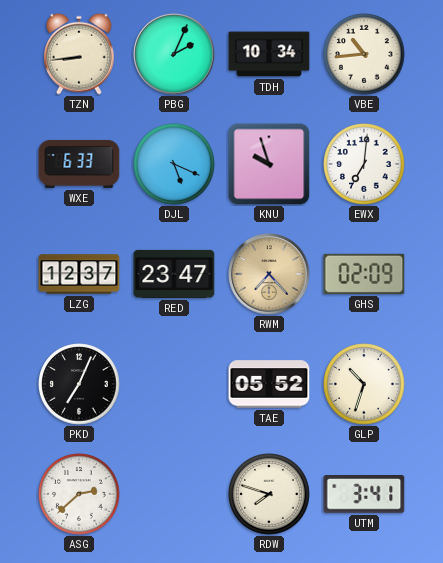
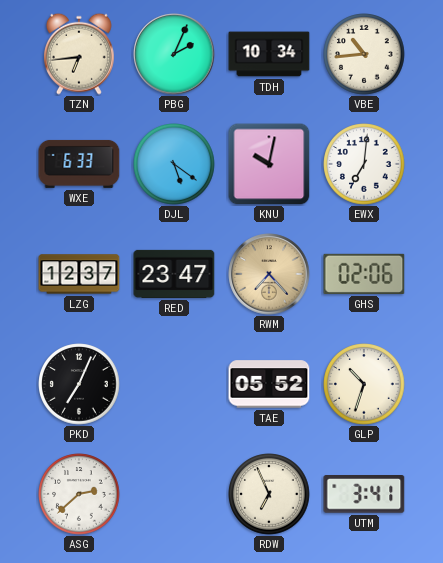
TZN: 8:44 -> 6:44 (79, 54)
DJL: 5:19 -> 5:21 (174, 164)
KNU: 9:57 -> 10:02 (269, 164)
GHS: 02:09 -> 02:06 (364, 274)
RDW: 7:48 -> 6:56 (269, 494)
